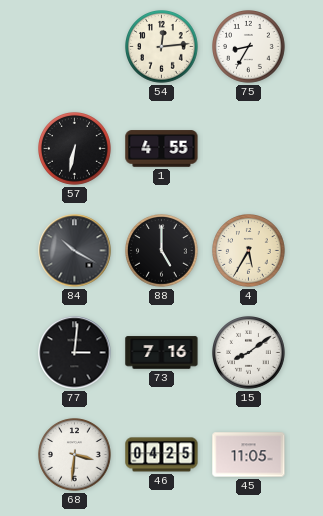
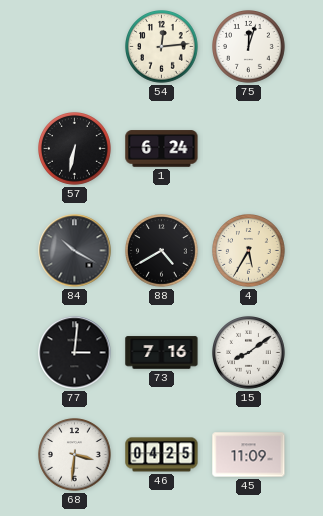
75: 8:35 -> 12:03 (249, 47)
1: 4:55 -> 6:24 (162, 149)
88: 5:00 -> 4:40 (162, 251)
45: 11:05 -> 11:09 (249, 455)
